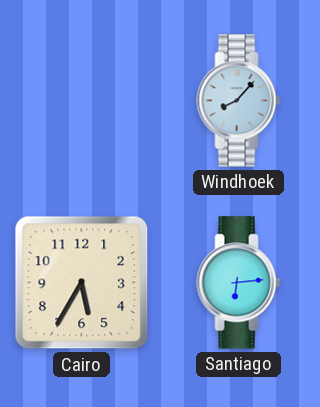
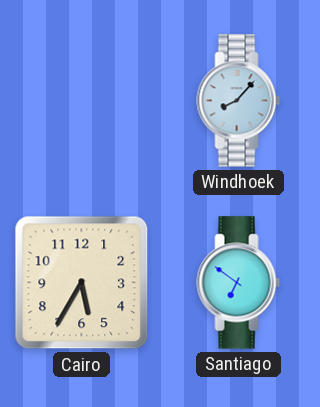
Santiago: 6:14 -> 6:51 (239, 283)
